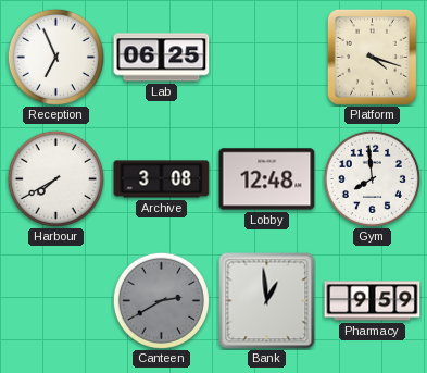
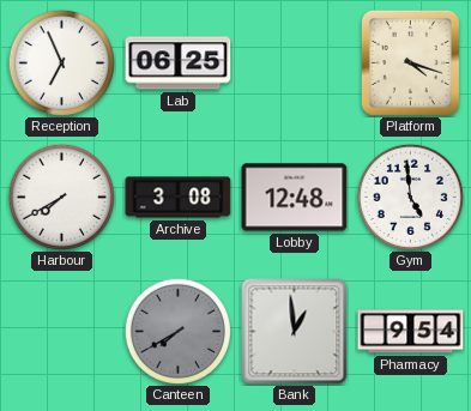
Gym: 7:59 -> 4:59 (410, 197)
Canteen: 2:40 -> 7:40 (177, 331)
Pharmacy: 9:59 -> 9:54 (411, 332)
